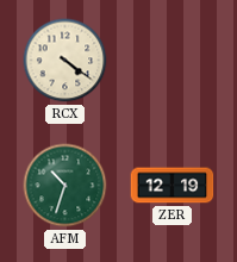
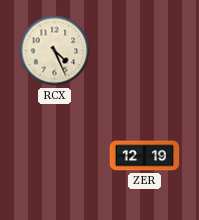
RCX: 4:21 -> 4:26 (55, 51)
AFM: 10:33 -> none (66, 186)
